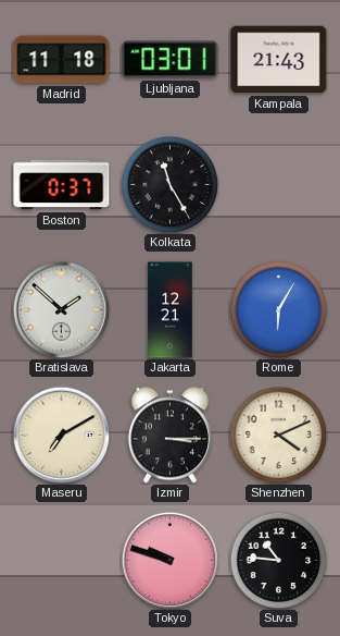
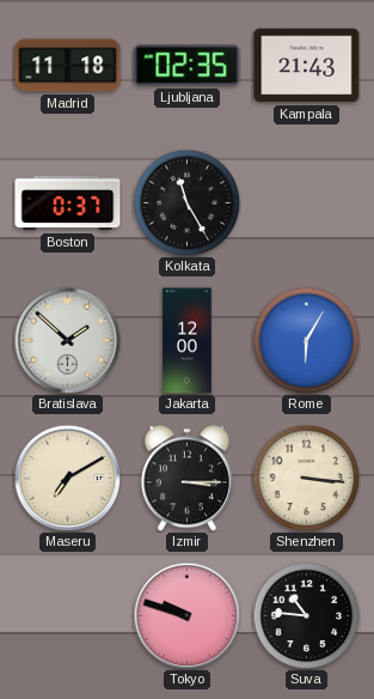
Ljubljana: 03:01 -> 02:35 (188, 66)
Jakarta: 12:21 -> 12:00 (188, 341)
Shenzhen: 4:11 -> 3:16 (306, 478)
